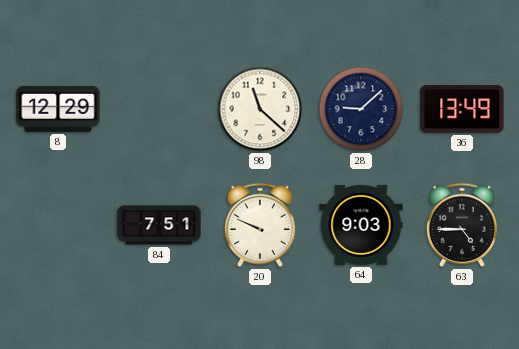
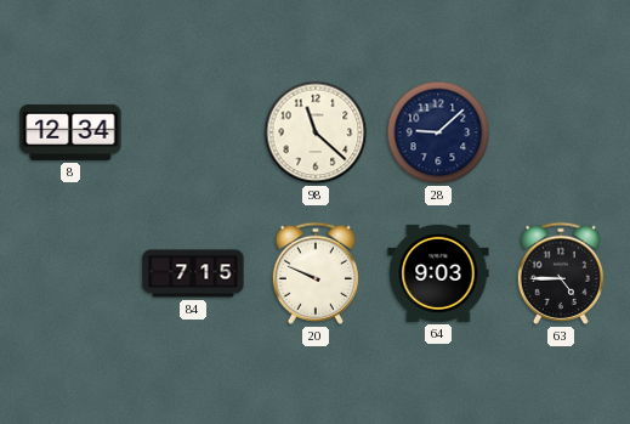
8: 12:29 -> 12:34 (70, 132)
36: 13:49 -> none (462, 109)
84: 7:51 -> 7:15 (193, 273)
